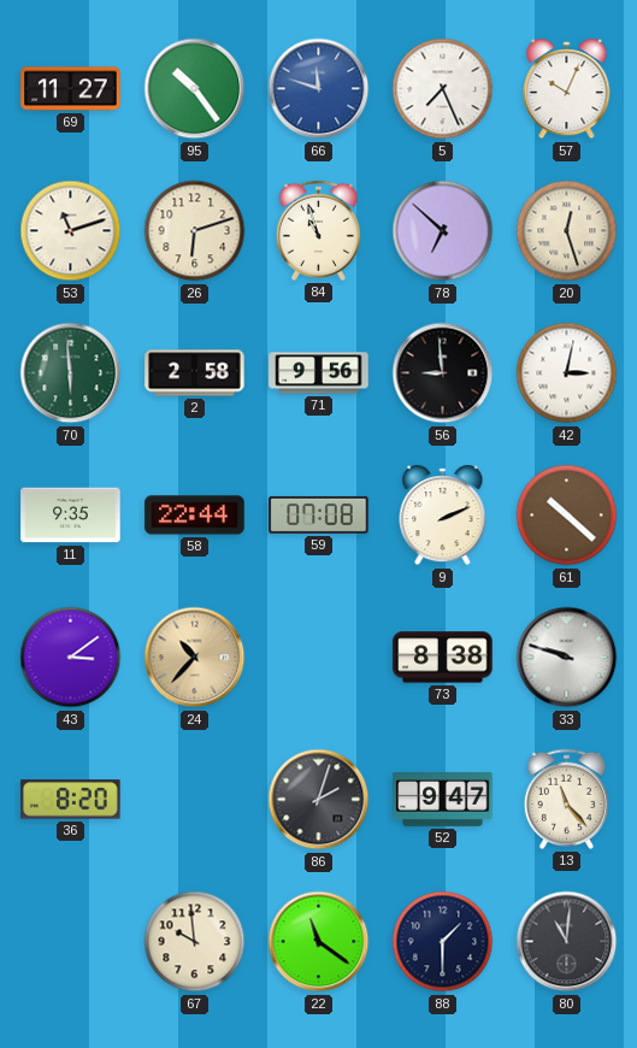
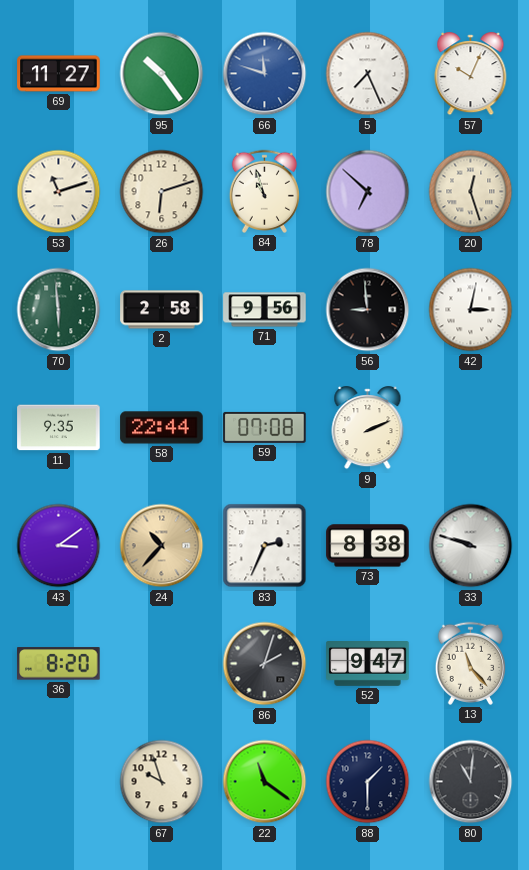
61: 10:22 -> none (567, 516)
83: none -> 2:34 (265, 546)
67: 9:59 -> 9:57 (162, 782)
